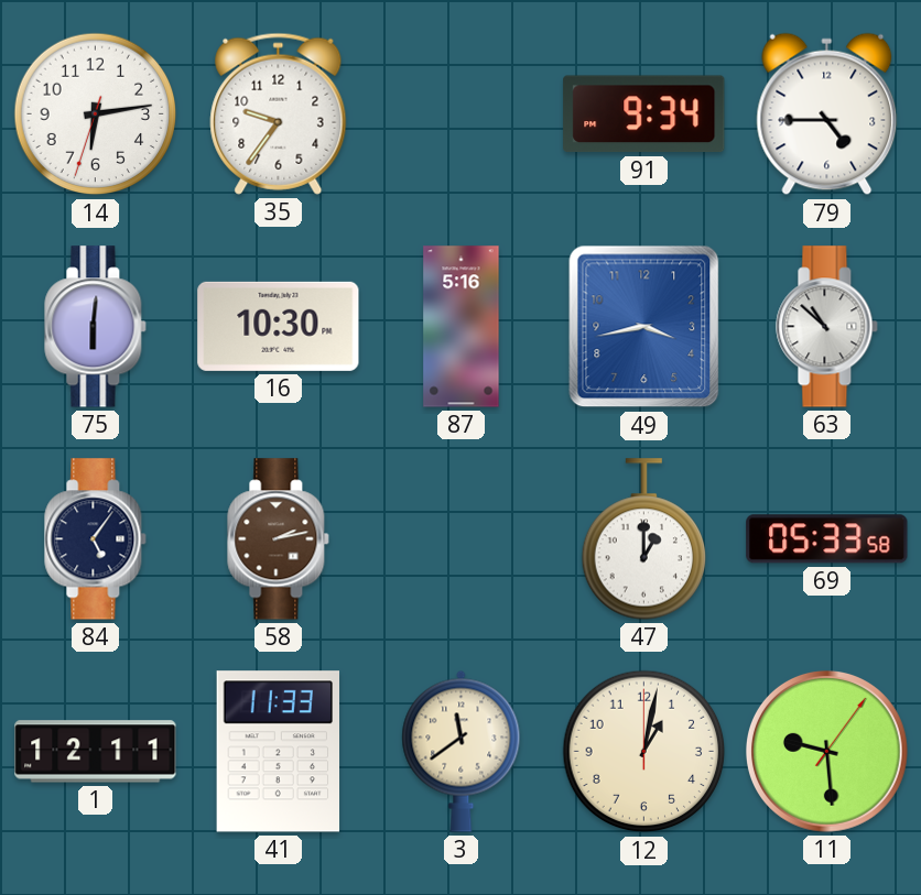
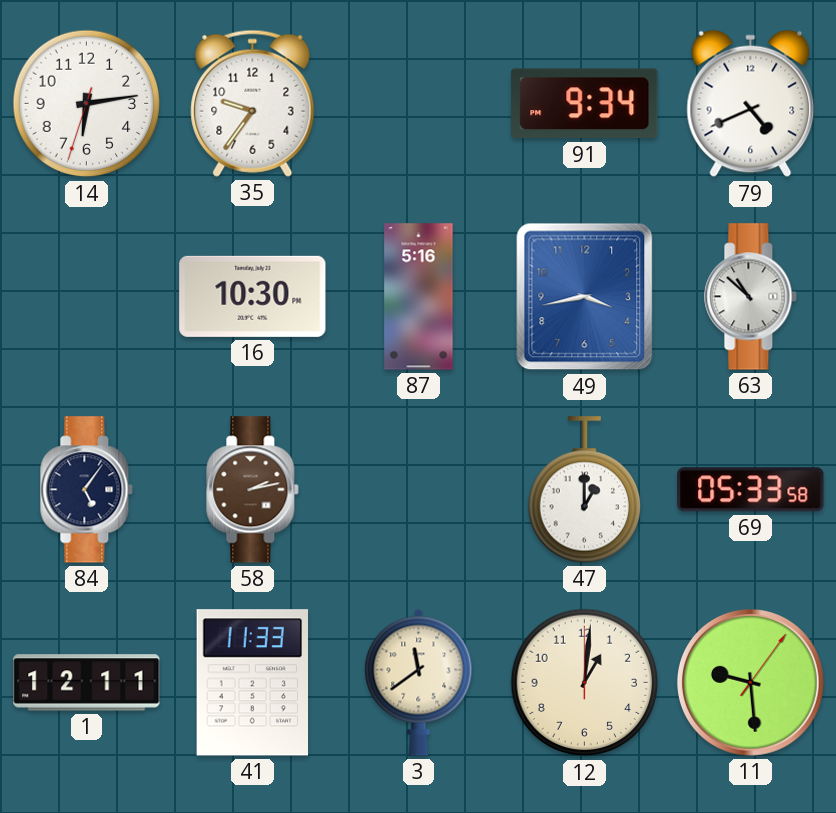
79: 4:45 -> 4:41 (751, 104)
75: 6:01 -> none (96, 327)
12: 1:02 -> 1:01 (585, 683)
